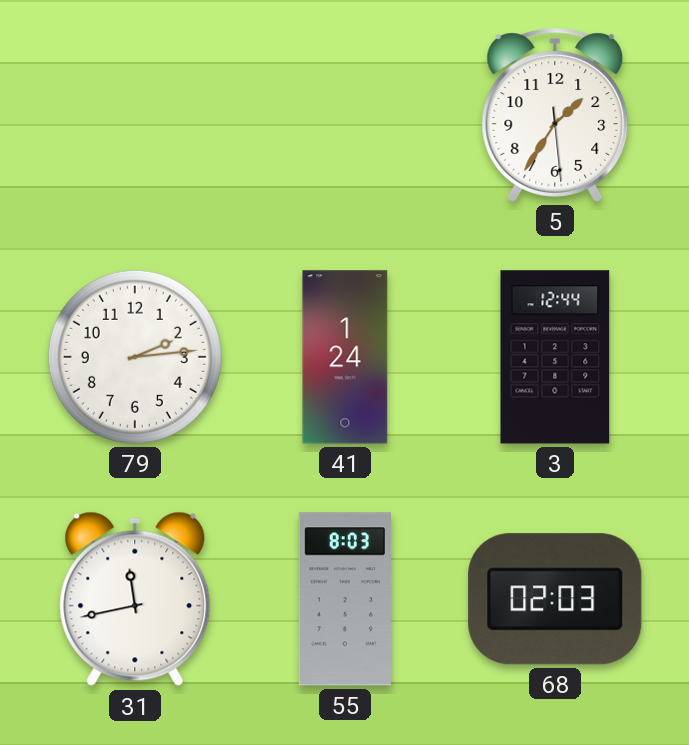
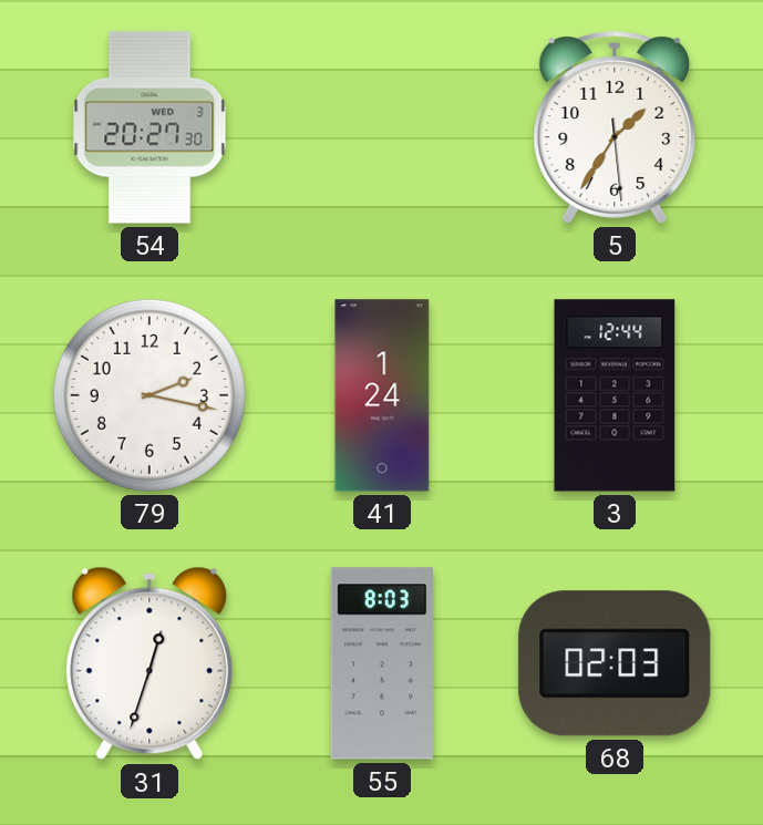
54: none -> 20:27 (149, 127)
79: 2:14 -> 2:17 (149, 395)
31: 11:43 -> 12:33 (149, 663)
